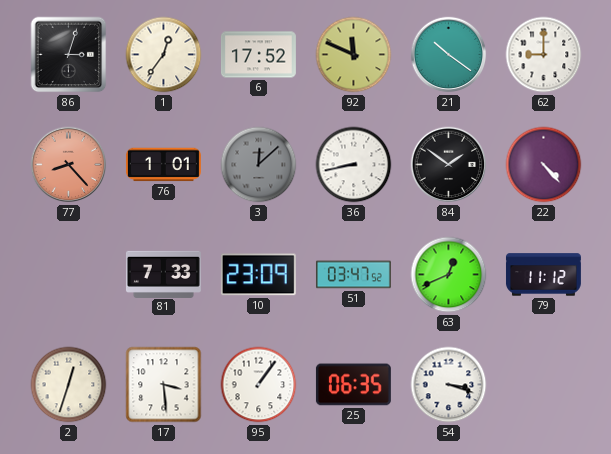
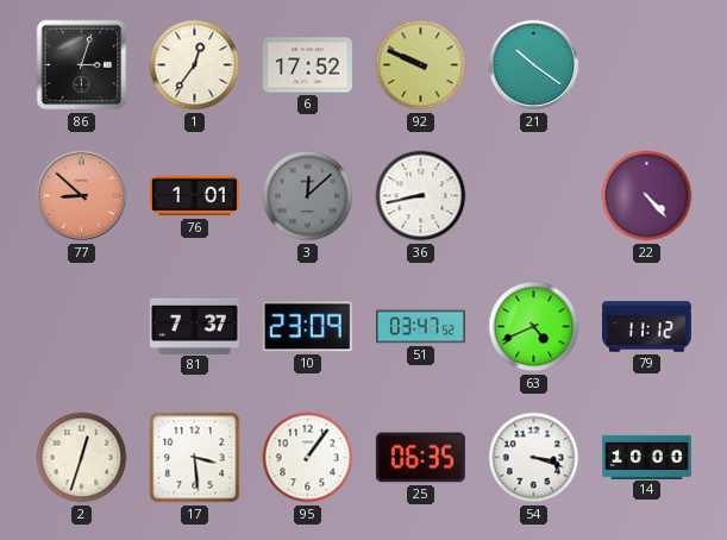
92: 11:49 -> 9:49 (421, 65)
62: 9:00 -> none (544, 55)
77: 8:23 -> 8:52 (82, 196)
84: 1:51 -> none (449, 165)
81: 7:33 -> 7:37 (194, 326)
63: 12:41 -> 4:41 (534, 327)
14: none -> 10:00 (646, 457)
